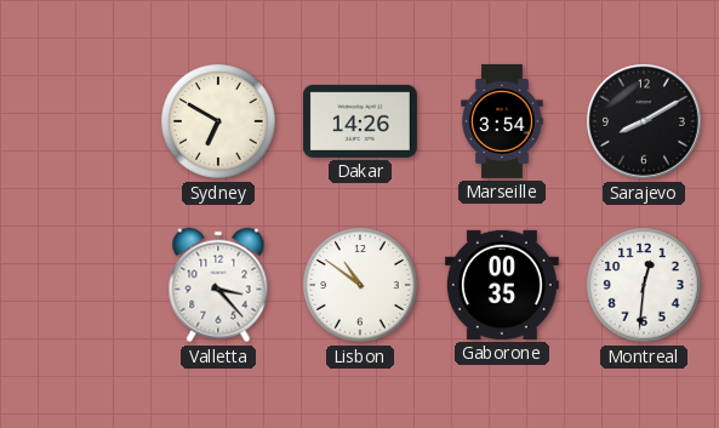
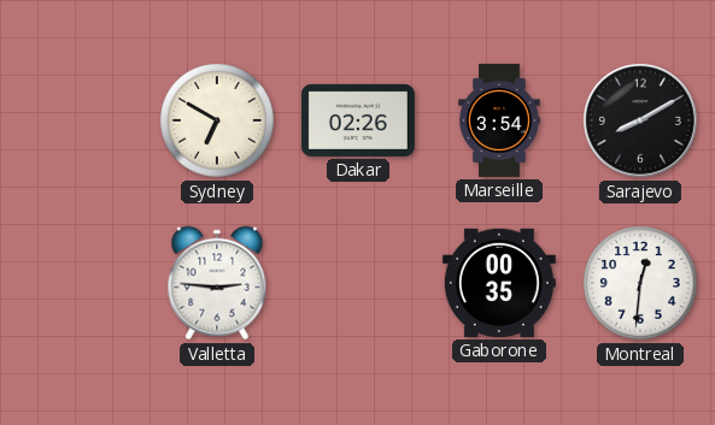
Dakar: 14:26 -> 02:26 (358, 120)
Valletta: 3:23 -> 2:46 (217, 283)
Lisbon: 10:51 -> none (360, 285)
